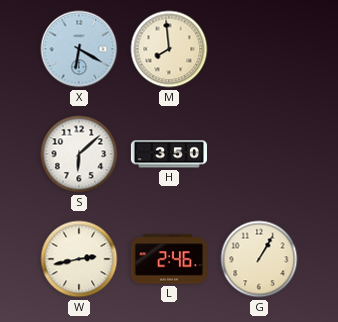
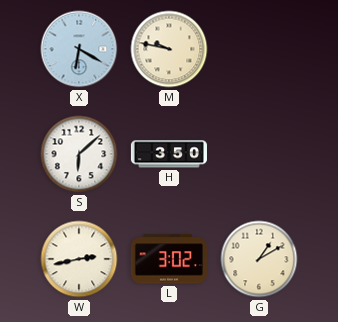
M: 7:59 -> 9:47 (169, 49)
L: 2:46 -> 3:02 (169, 259)
G: 1:05 -> 1:10 (259, 259)
